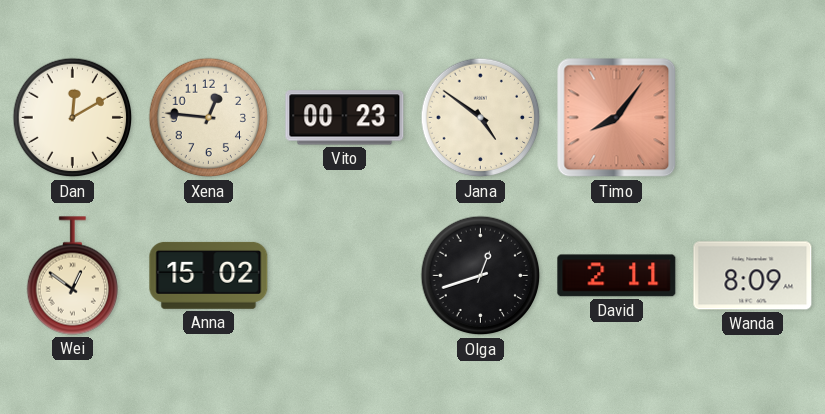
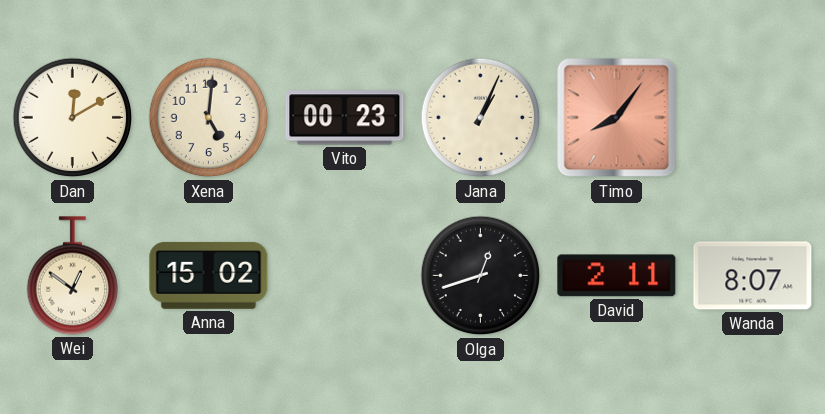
Xena: 12:46 -> 5:01 (209, 118)
Jana: 4:51 -> 1:04 (481, 118)
Wanda: 8:09 -> 8:07 (753, 276)
